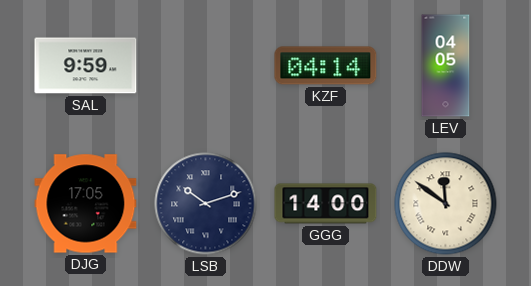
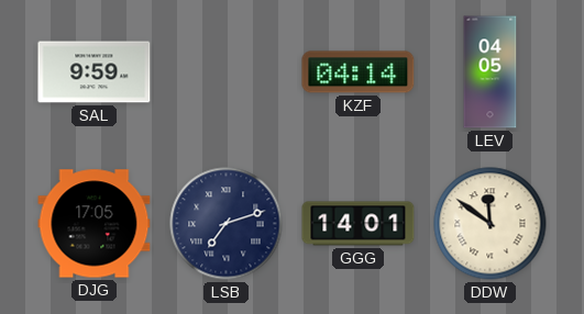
LSB: 10:12 -> 7:12 (227, 224)
GGG: 14:00 -> 14:01 (359, 224)
